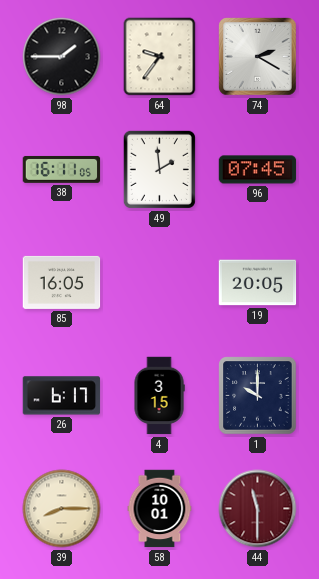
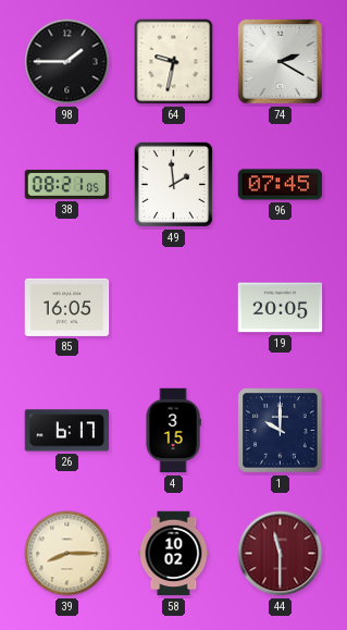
64: 9:36 -> 9:32 (174, 62)
38: 16:11 -> 08:21 (67, 184)
58: 10:01 -> 10:02 (174, 554)
